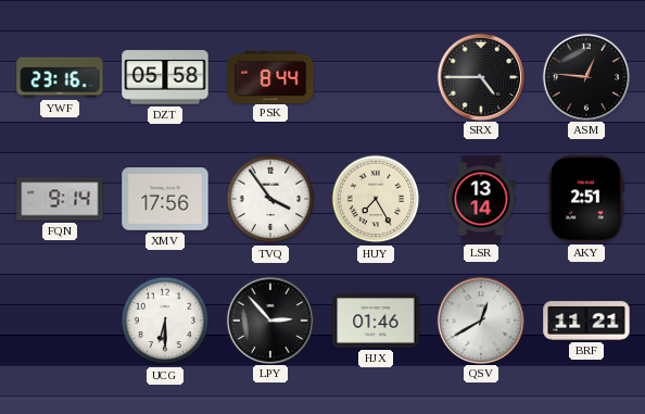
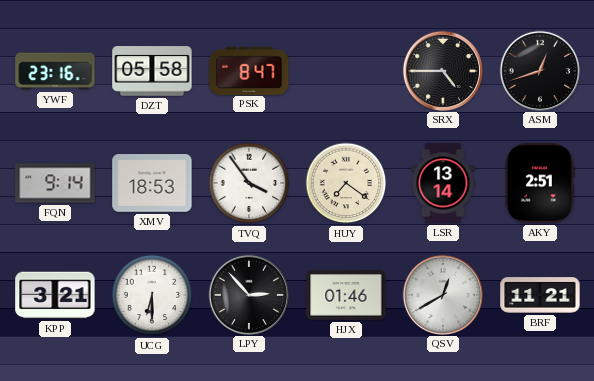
PSK: 8:44 -> 8:47 (249, 70)
ASM: 12:46 -> 12:42 (539, 70)
XMV: 17:56 -> 18:53 (152, 183)
HUY: 7:25 -> 7:21 (346, 183)
KPP: none -> 3:21 (55, 295)
